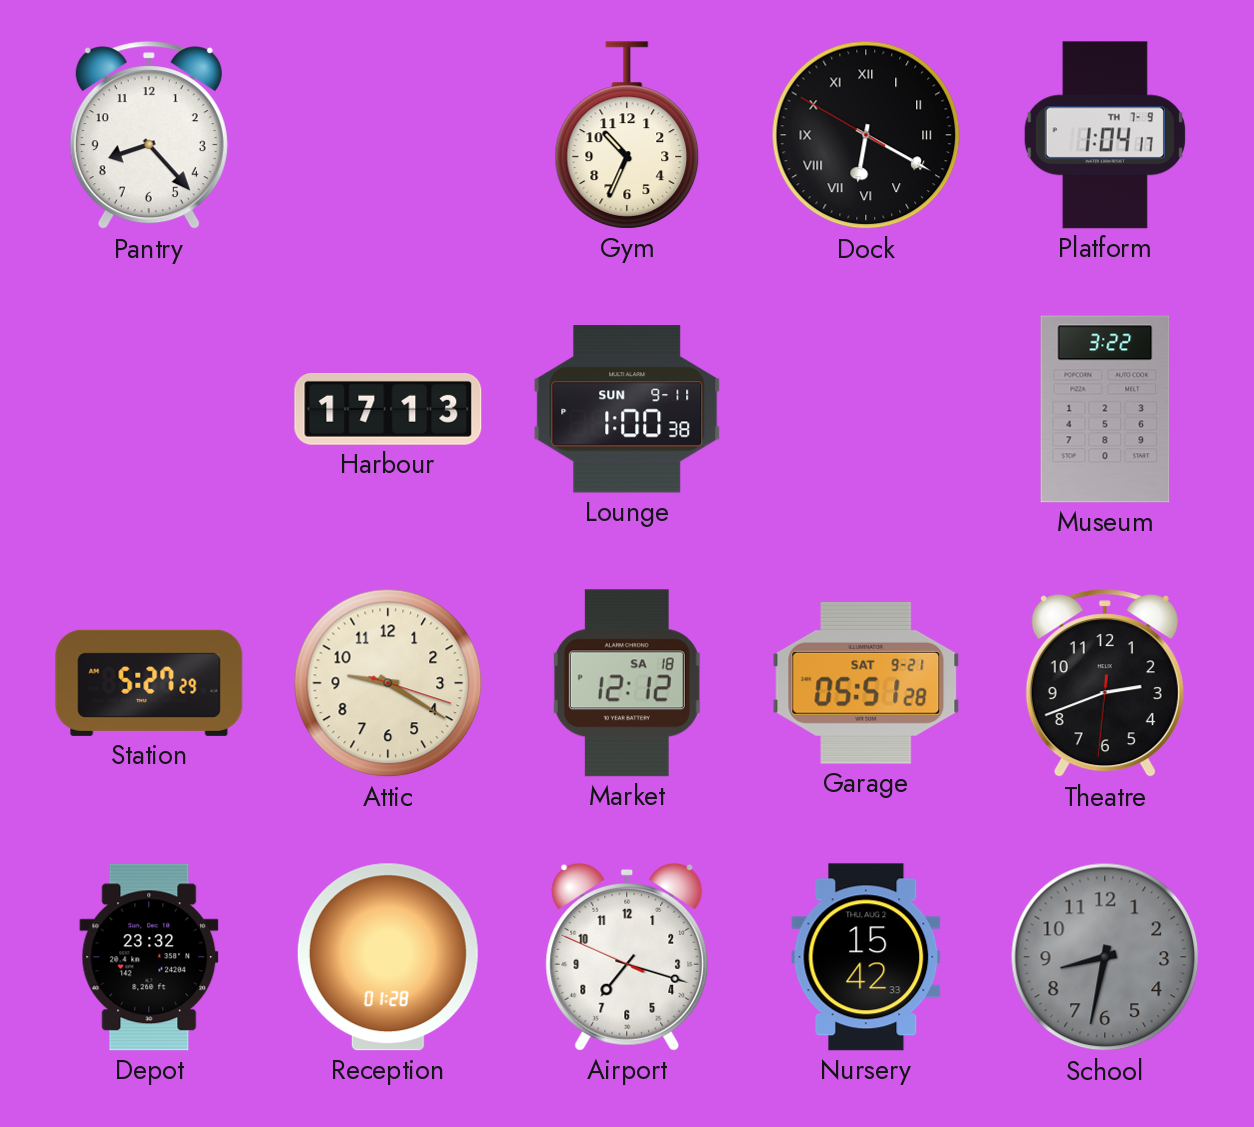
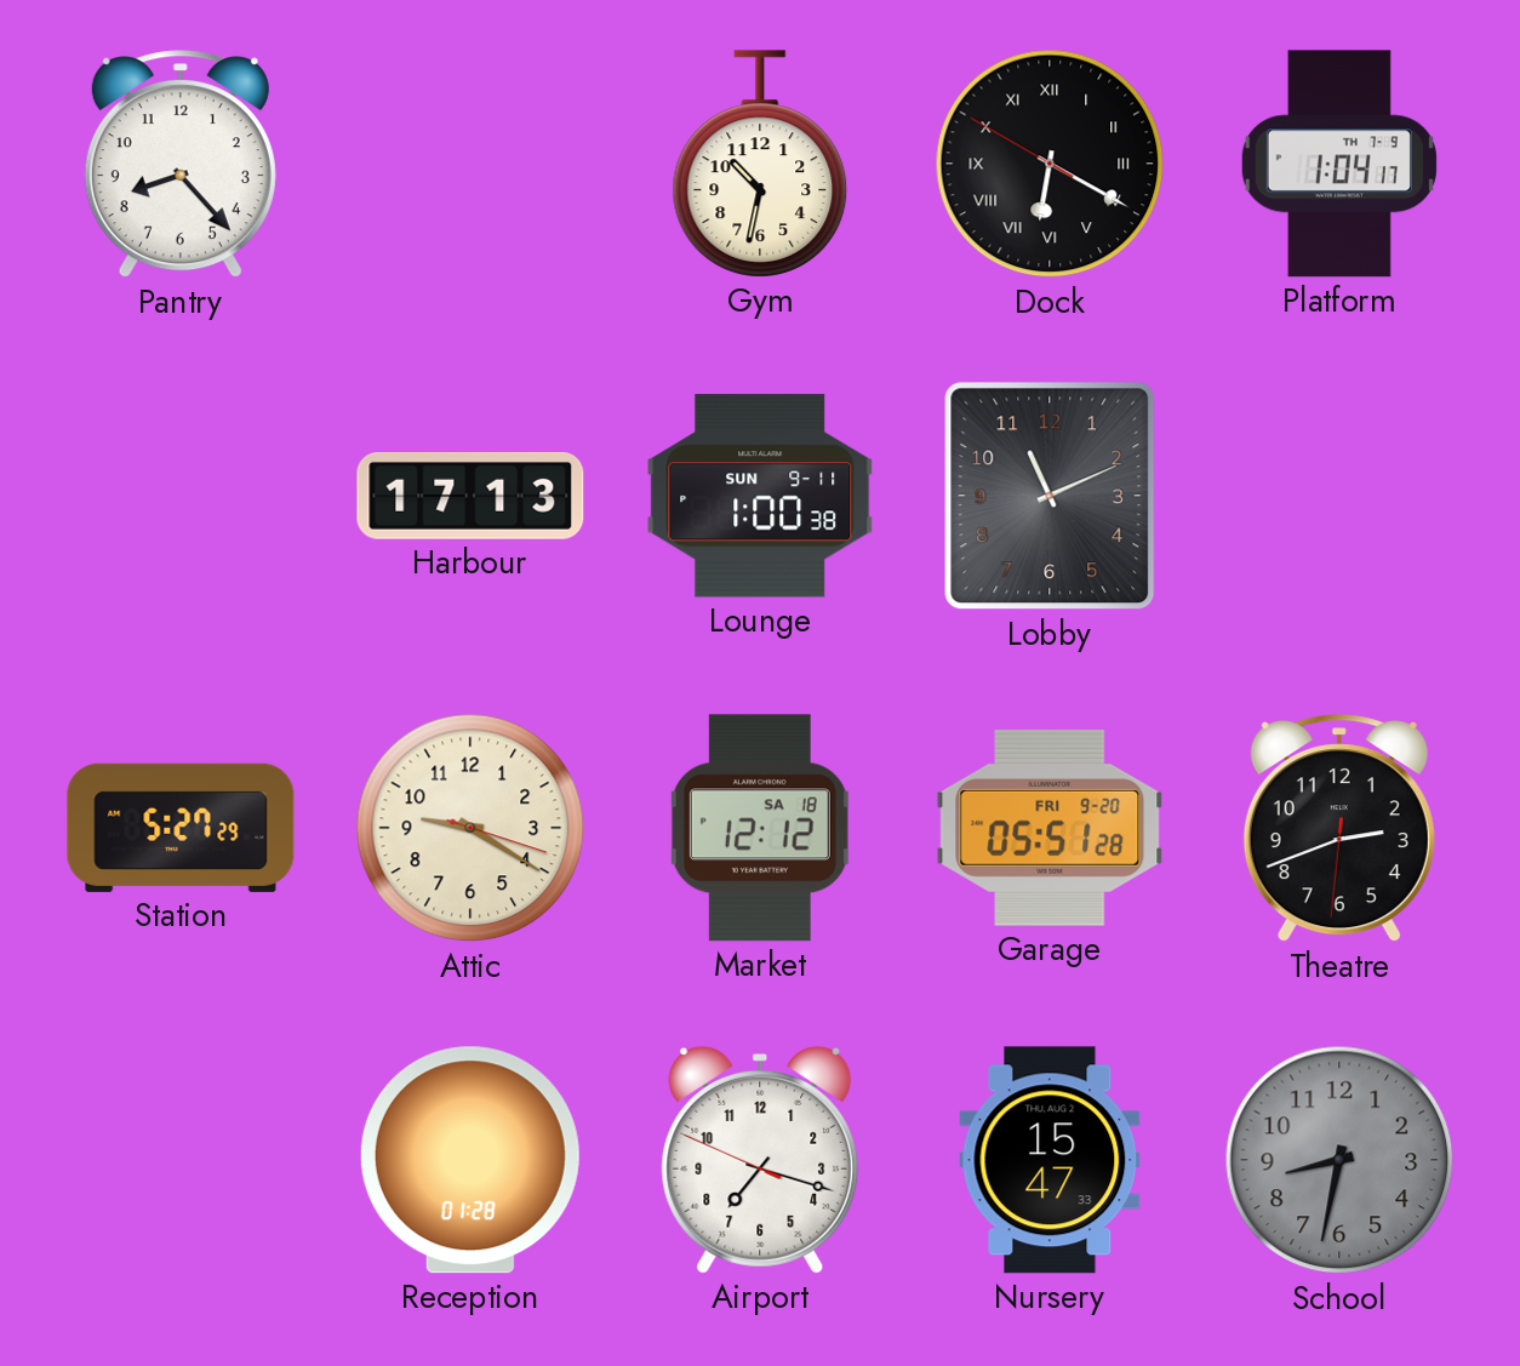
Gym: 10:34 -> 10:32 (760, 164)
Lobby: none -> 11:11 (1050, 496)
Museum: 3:22 -> none (1105, 409)
Garage date: SAT 9-21 -> FRI 9-20 (1050, 828)
Depot: 23:32 -> none (149, 957)
Nursery: 15:42 -> 15:47 (1050, 1160)
